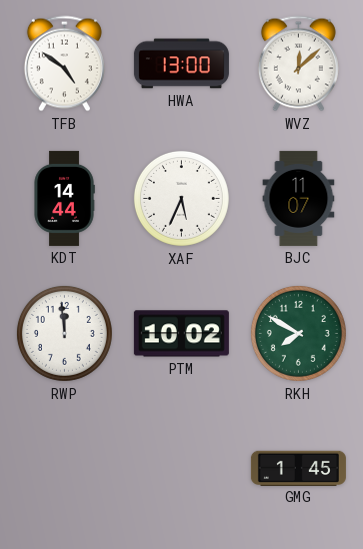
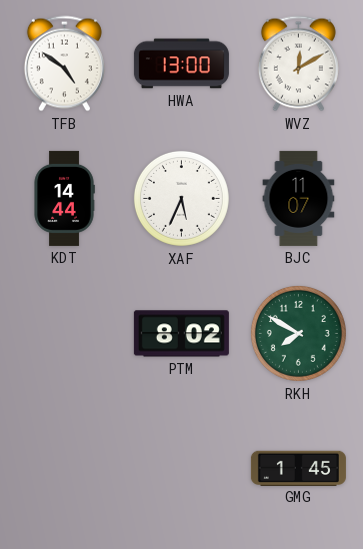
WVZ: 12:08 -> 12:10 (298, 64)
RWP: 11:59 -> none (64, 333)
PTM: 10:02 -> 8:02 (181, 334)
